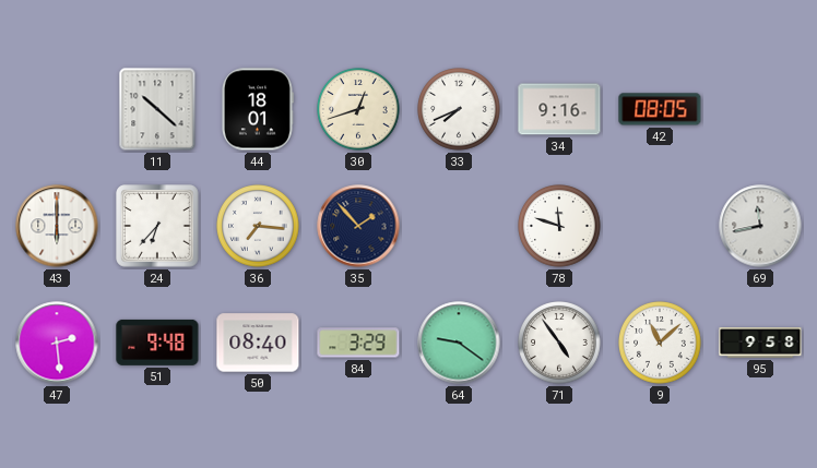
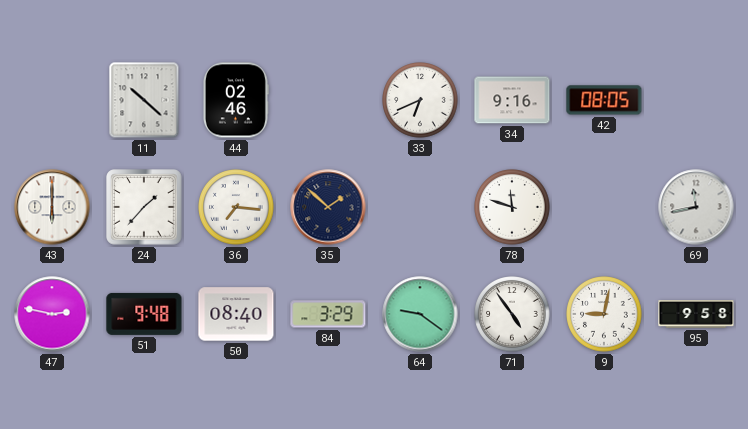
44: 18:01 -> 02:46 (235, 100)
30: 12:42 -> none (358, 109)
33: 7:41 -> 6:41 (420, 100)
24: 6:37 -> 1:37 (144, 207)
35: 1:53 -> 1:52 (328, 207)
47: 2:29 -> 2:47 (52, 314)
9: 11:08 -> 9:02 (604, 314)
